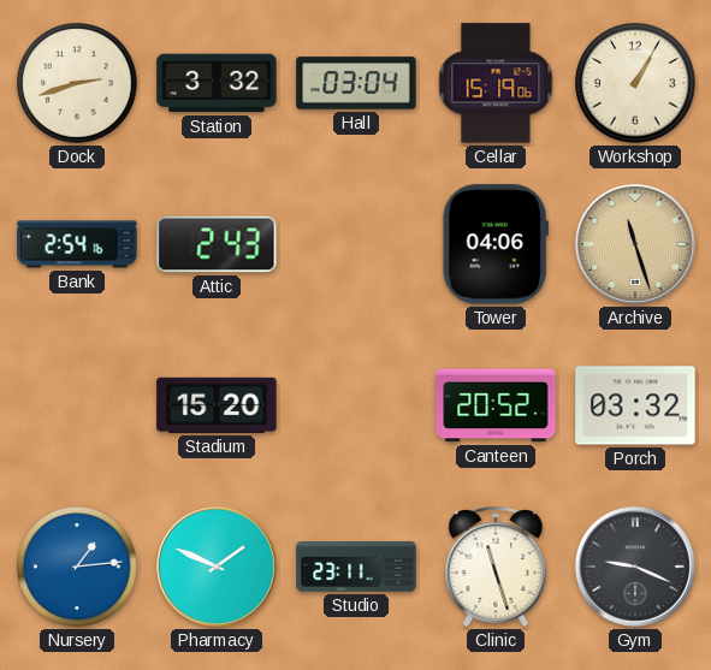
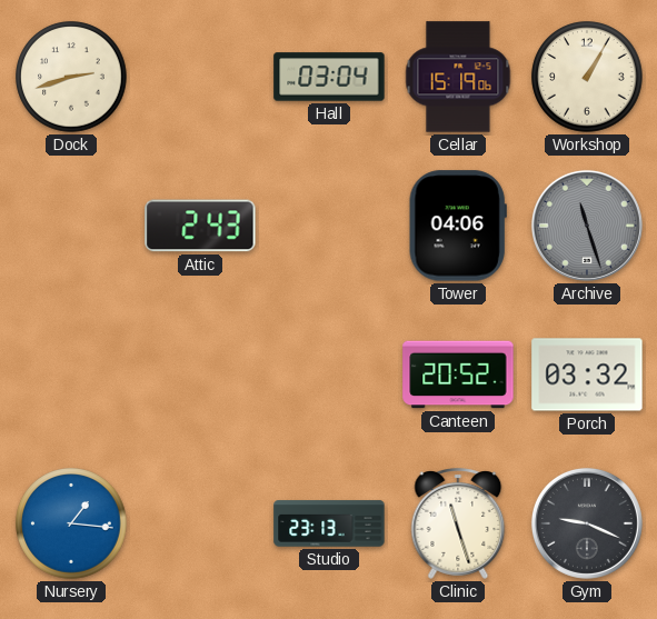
Station: 3:32 -> none (217, 83)
Bank: 2:54 -> none (77, 244)
Archive dial: champagne -> grey (587, 226)
Stadium: 15:20 -> none (217, 405)
Nursery: 1:14 -> 1:16 (71, 523)
Pharmacy: 1:49 -> none (217, 567)
Studio: 23:11 -> 23:13 (329, 523)
